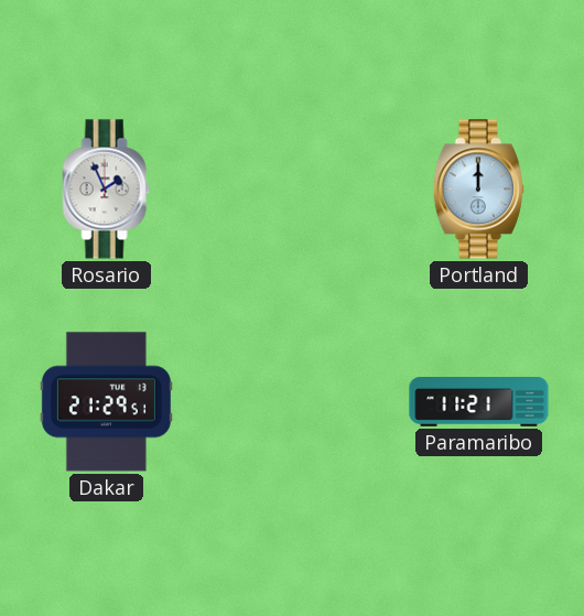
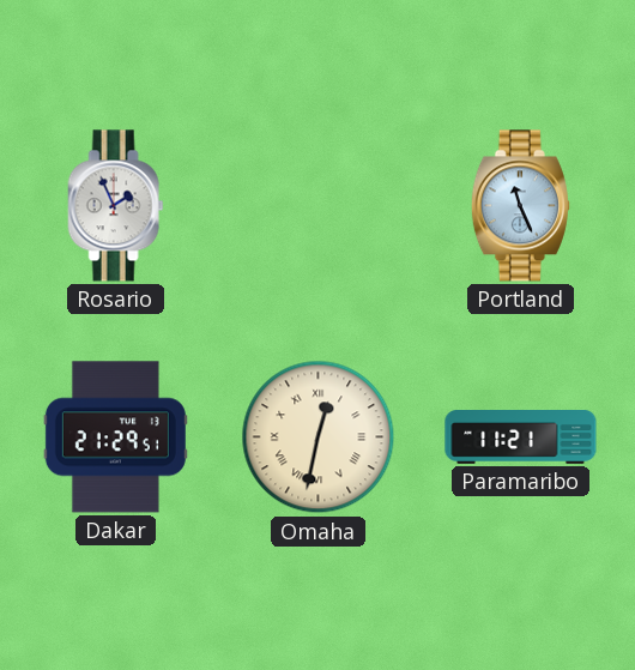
Portland: 12:00 -> 11:26 (520, 206)
Omaha: none -> 12:32 (319, 437)
